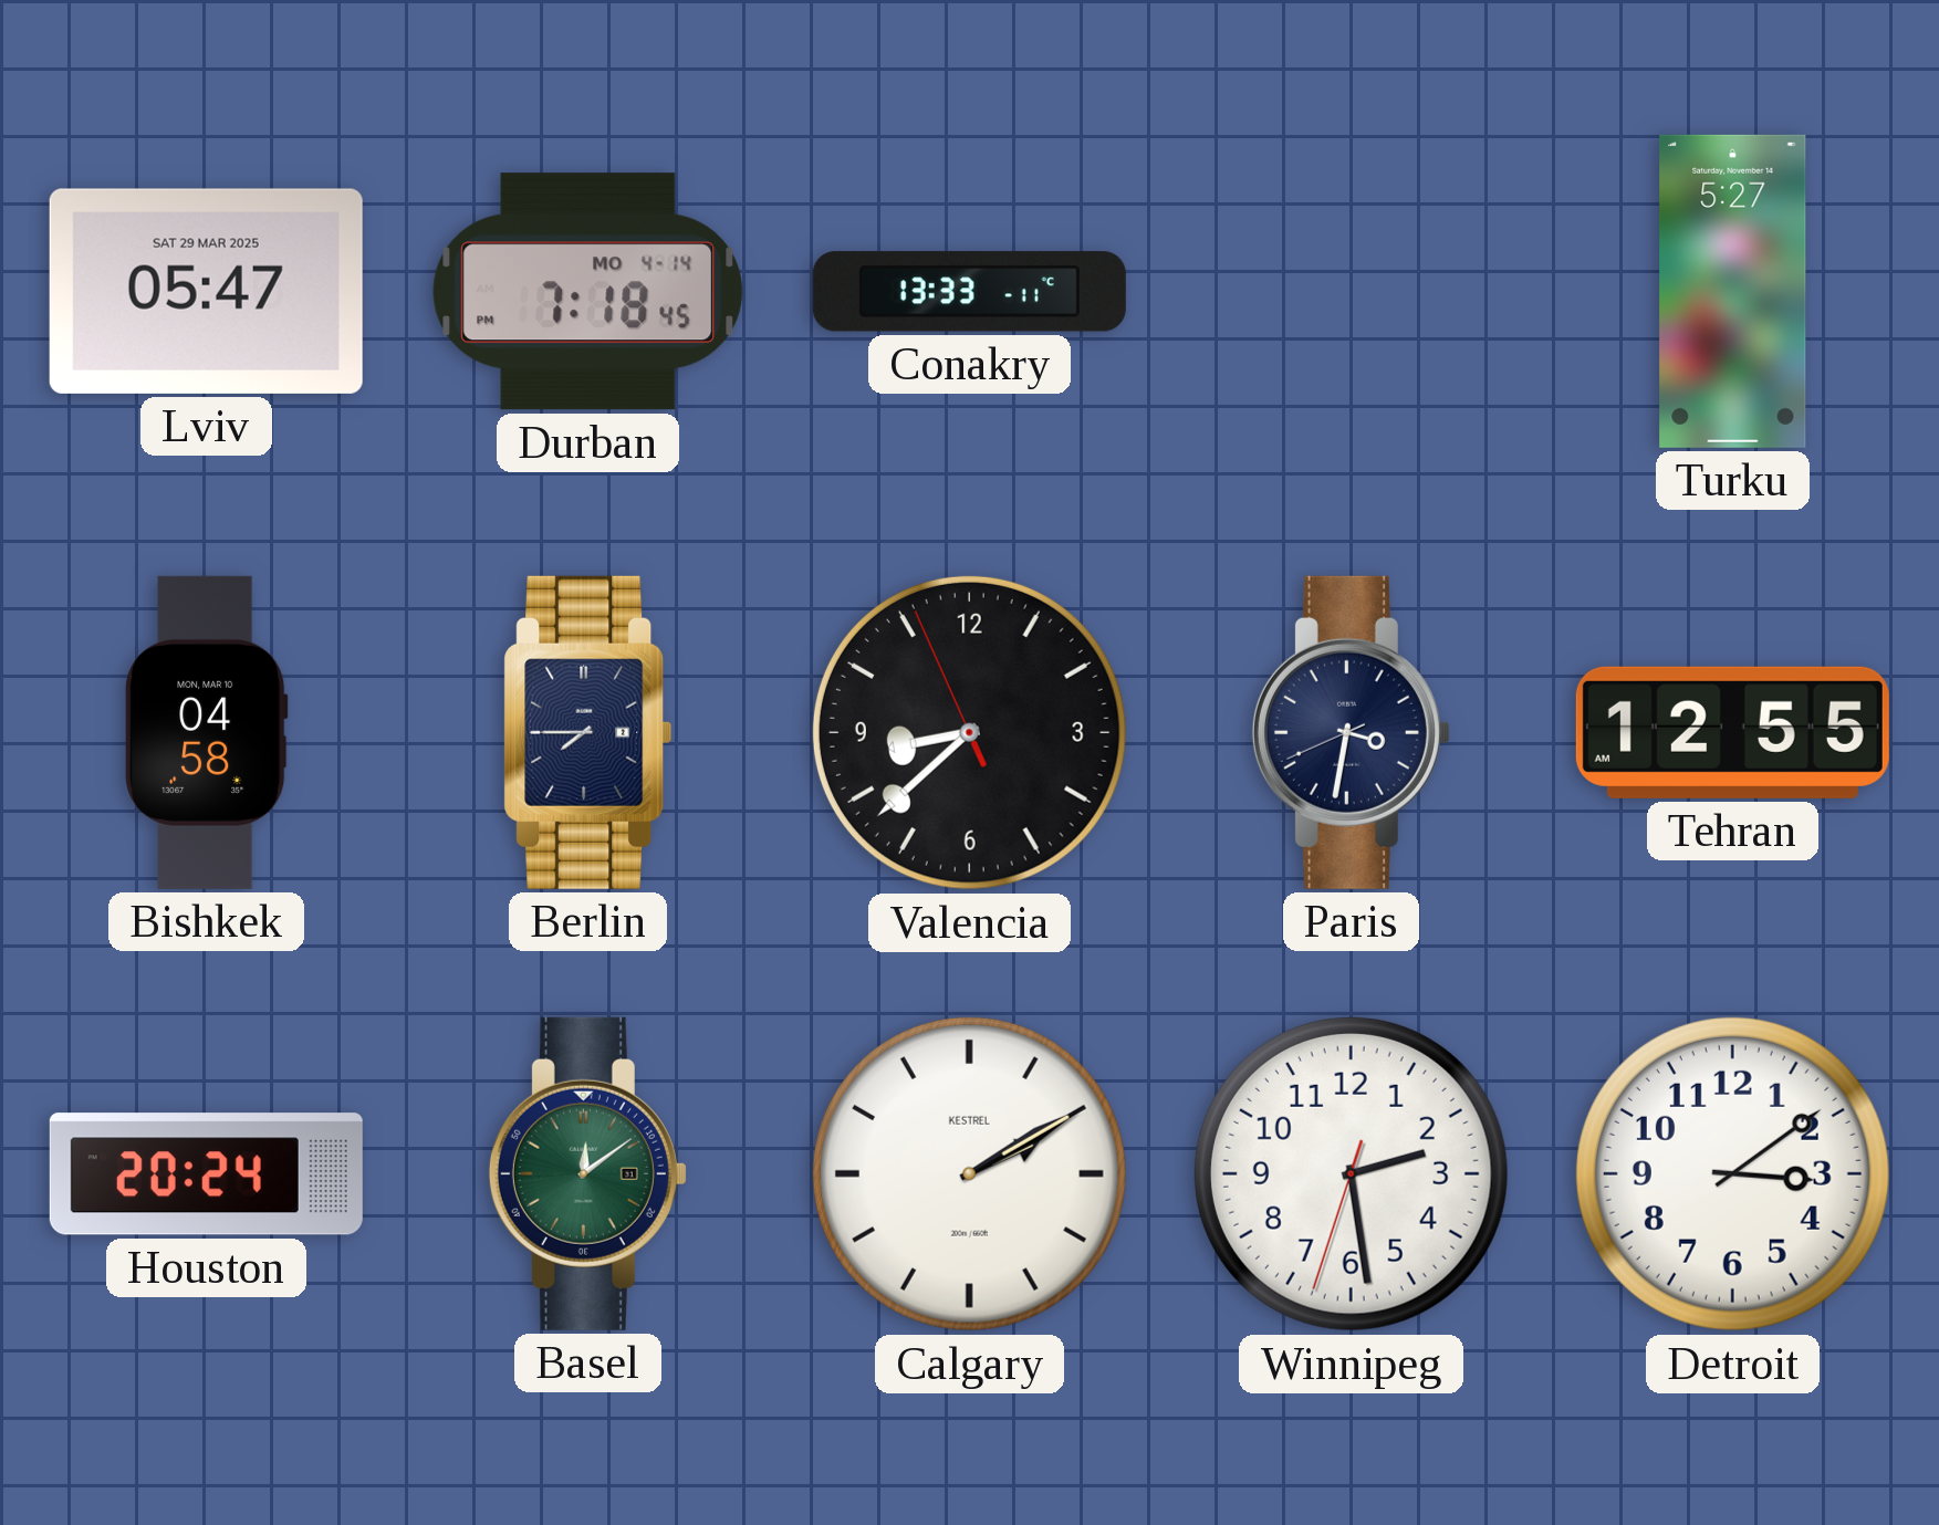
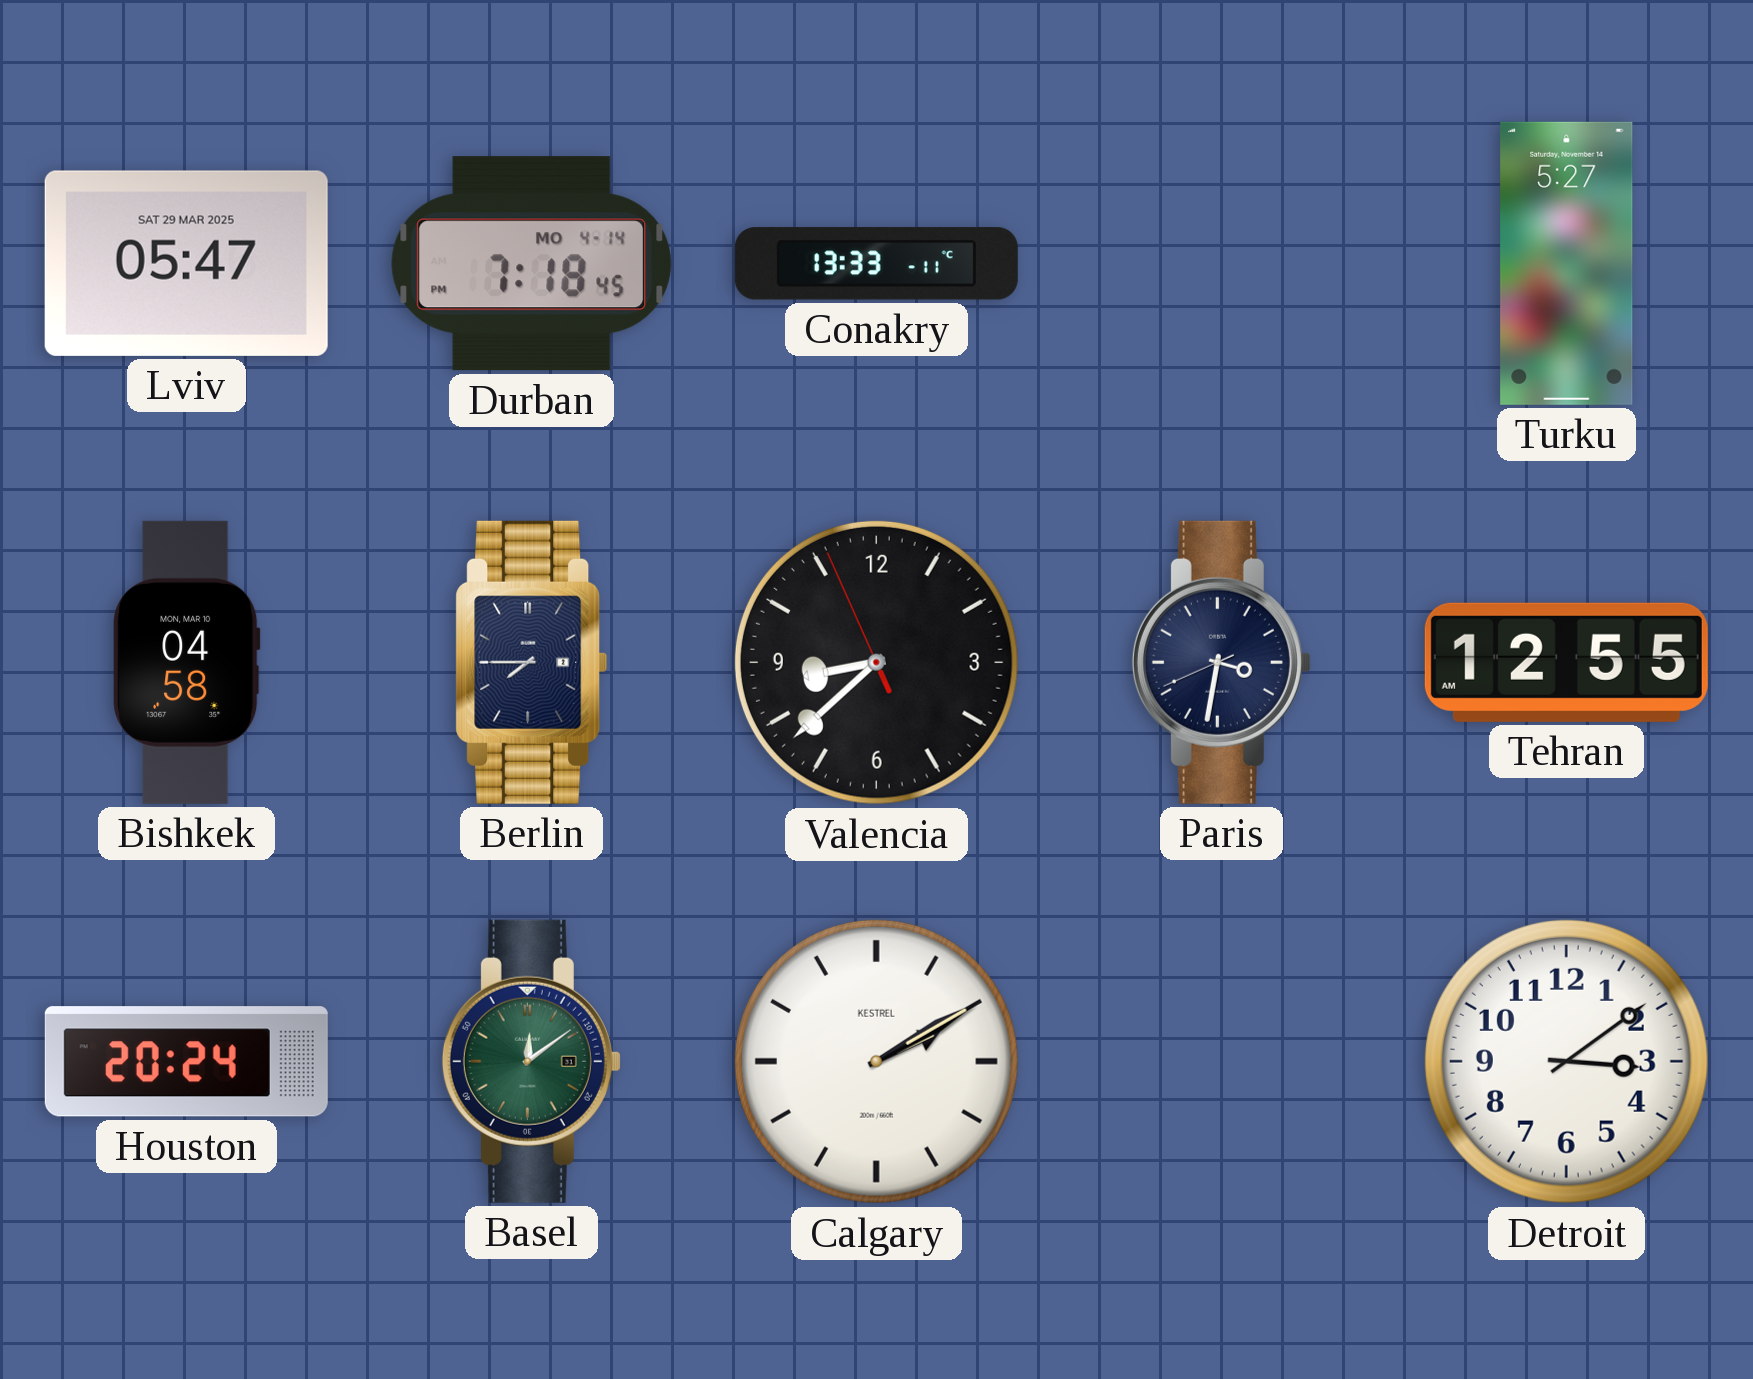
Winnipeg: 2:28 -> none (1351, 1173)
